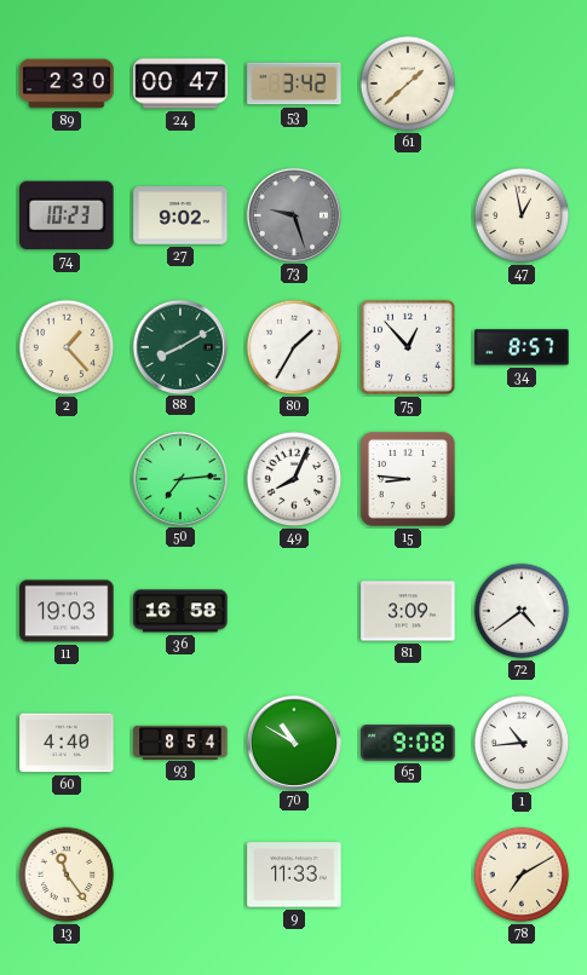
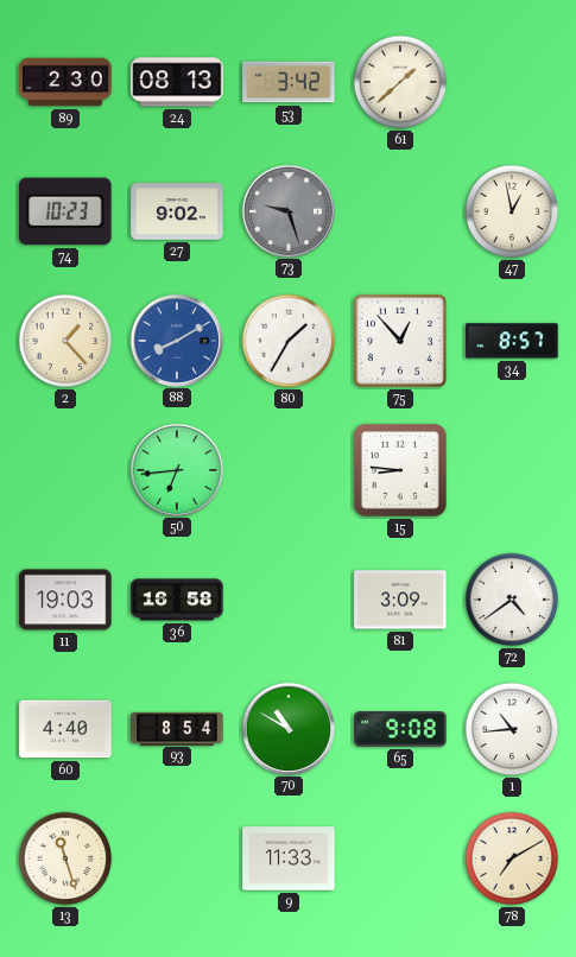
24: 00:47 -> 08:13 (177, 82)
88 dial: green -> blue (176, 340)
50: 7:14 -> 6:44 (176, 469)
49: 8:04 -> none (294, 479)
13: 11:24 -> 11:27 (65, 858)
